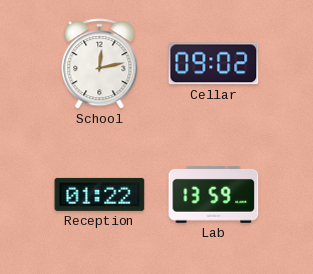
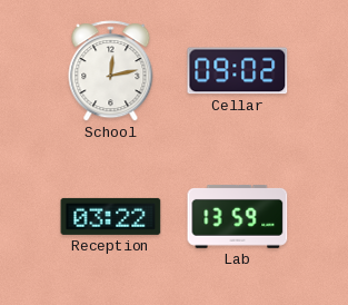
Reception: 01:22 -> 03:22 (111, 216)
